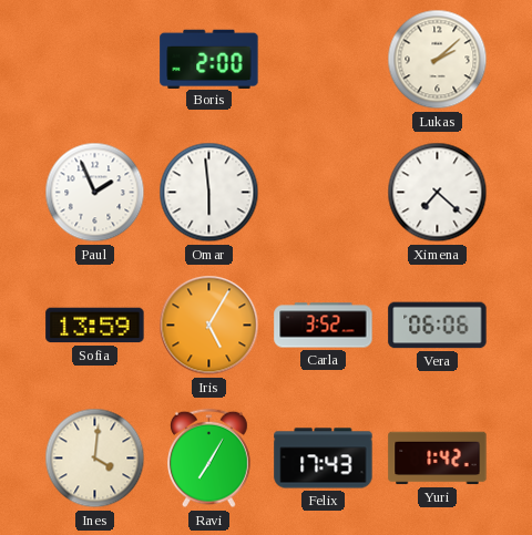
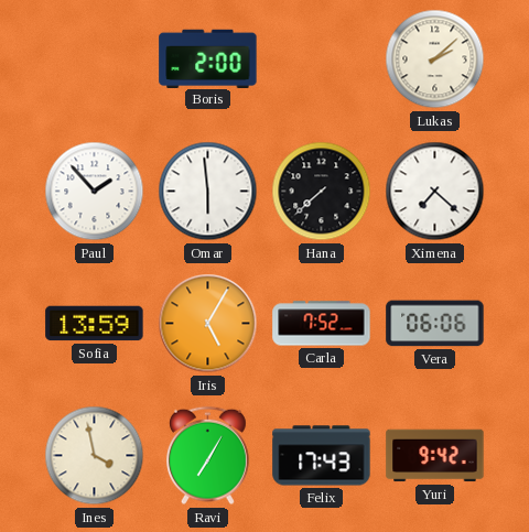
Paul: 1:56 -> 1:53 (95, 192)
Hana: none -> 7:38 (322, 192)
Carla: 3:52 -> 7:52 (322, 324)
Ines: 4:01 -> 3:58 (95, 456)
Yuri: 1:42 -> 9:42 (435, 456)
